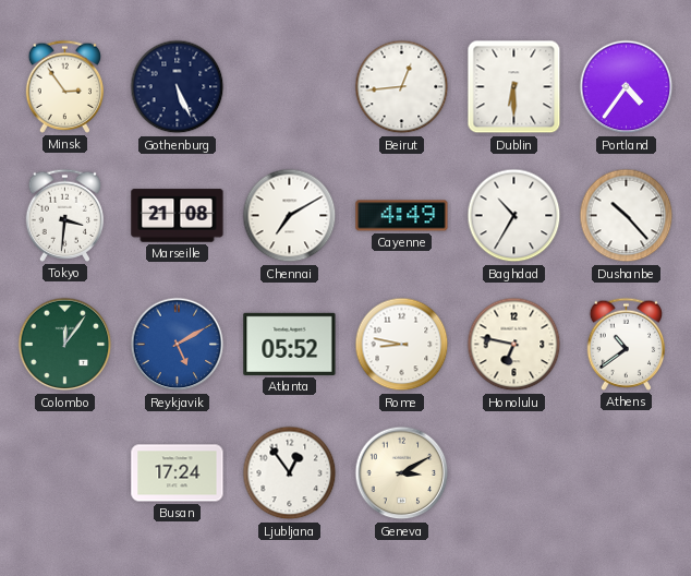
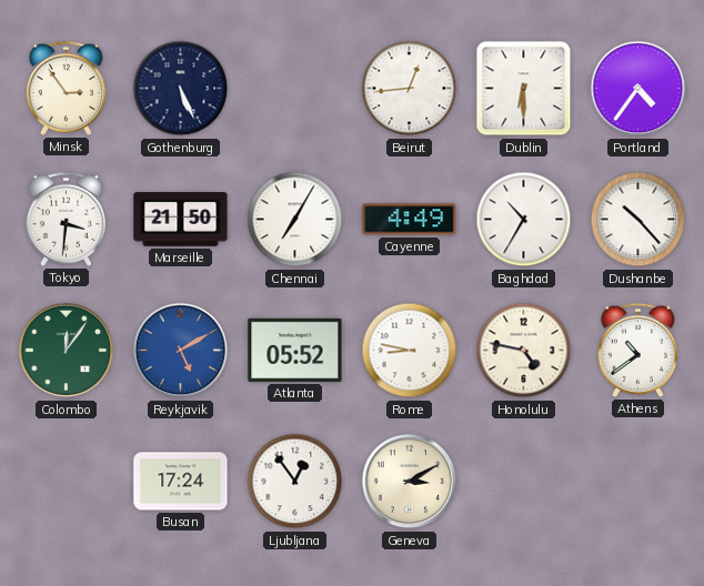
Marseille: 21:08 -> 21:50 (181, 220)
Chennai: 7:10 -> 7:05 (295, 220)
Honolulu: 6:47 -> 4:47 (524, 351)
